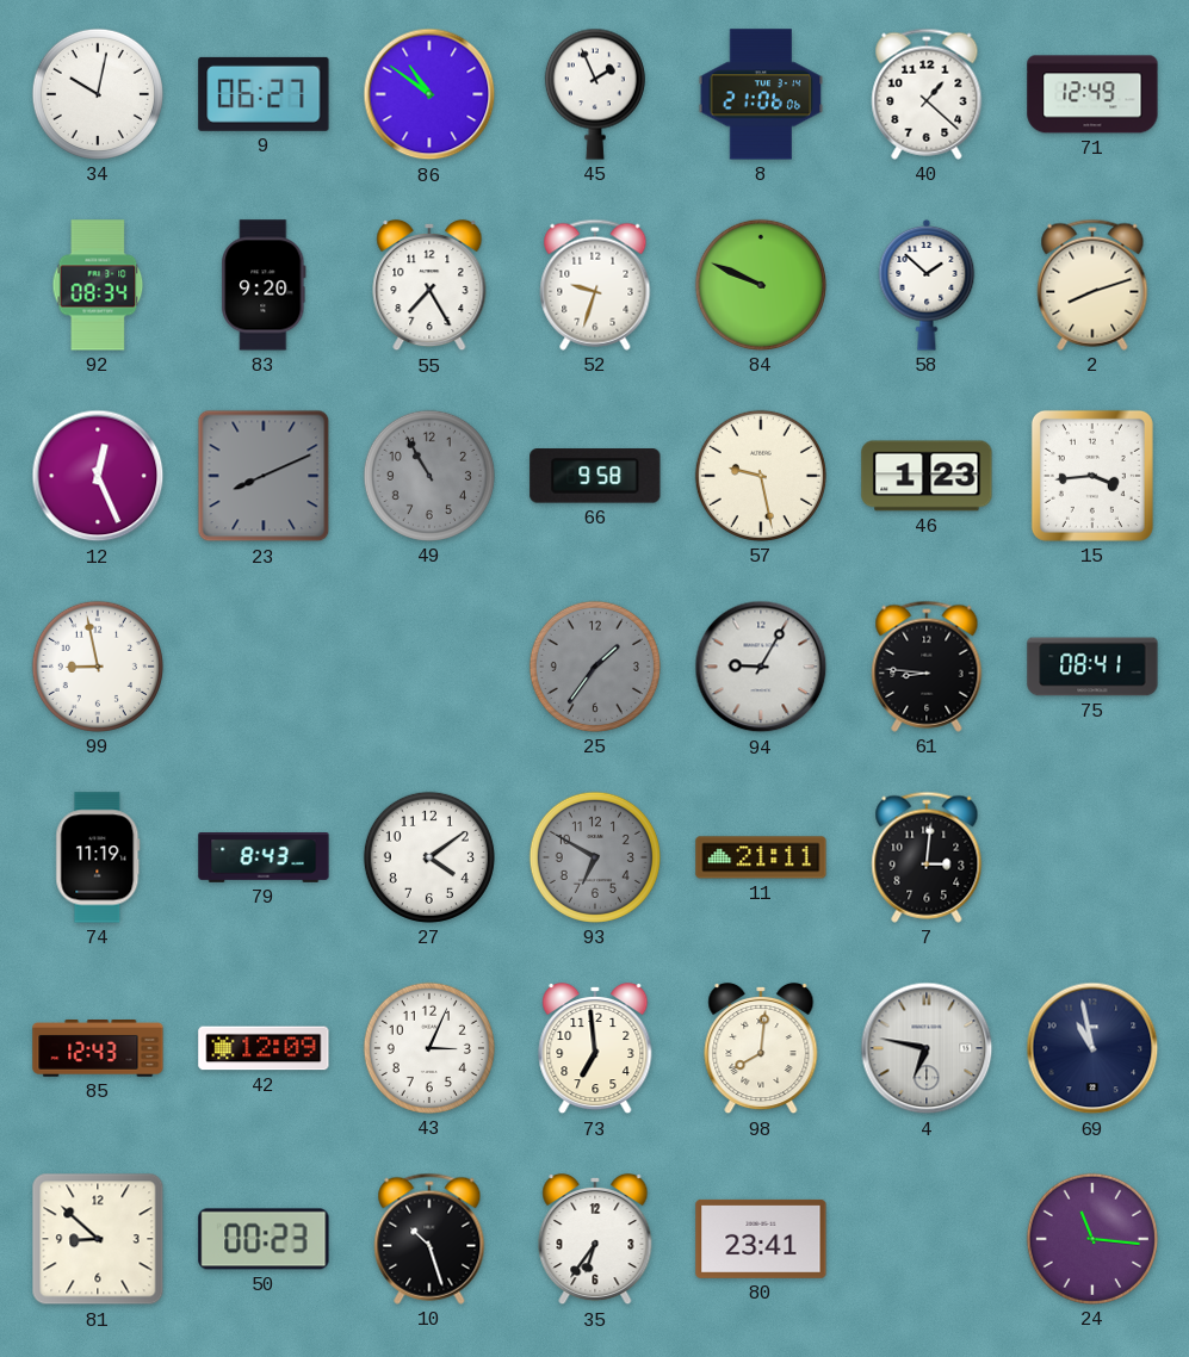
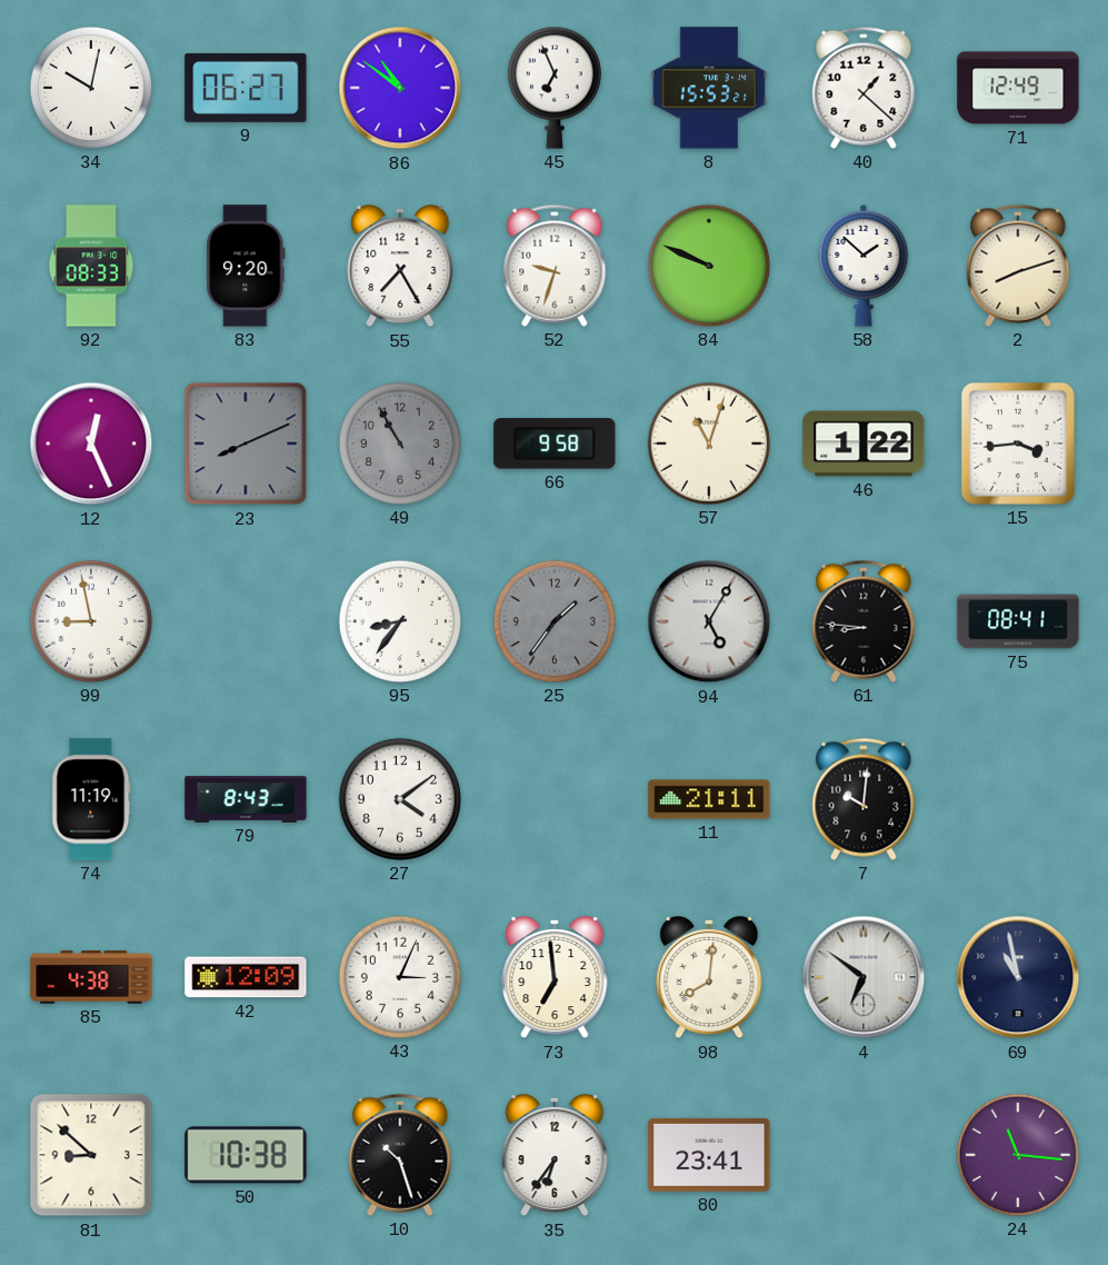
45: 1:56 -> 6:56 (555, 88)
8: 21:06 -> 15:53 (709, 88)
92: 08:34 -> 08:33 (91, 266)
57: 9:28 -> 11:03 (709, 444)
46: 1:23 -> 1:22 (864, 444)
95: none -> 8:36 (400, 621)
94: 9:05 -> 5:05 (709, 621)
93: 6:50 -> none (595, 857)
7: 3:01 -> 10:01 (864, 799)
85: 12:43 -> 4:38 (91, 978)
4: 6:47 -> 6:51 (864, 977)
50: 00:23 -> 10:38 (246, 1155)
